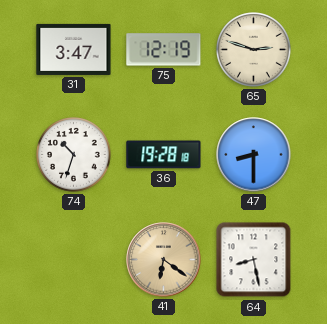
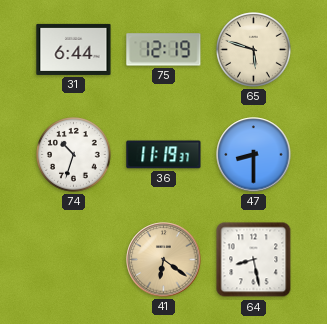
31: 3:47 -> 6:44 (74, 49)
65: 2:48 -> 5:48 (254, 50)
36: 19:28 -> 11:19 (164, 155)
